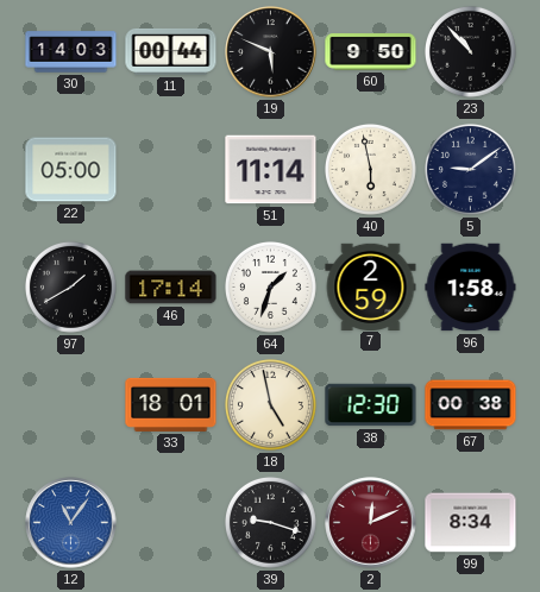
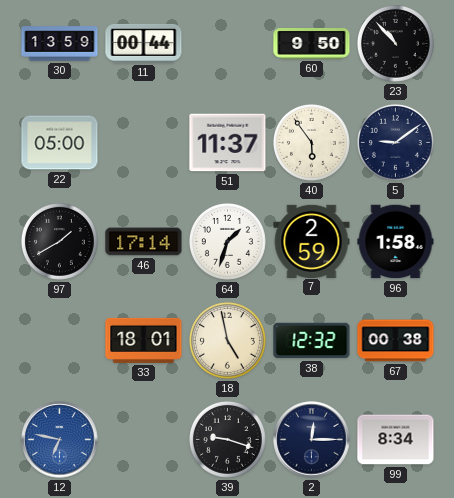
30: 14:03 -> 13:59 (60, 44)
19: 5:49 -> none (271, 52)
51: 11:14 -> 11:37 (228, 143)
40: 5:58 -> 5:54 (311, 142)
38: 12:30 -> 12:32 (312, 341)
12: 11:06 -> 6:47 (60, 440)
2: 12:11 -> 12:15 (312, 440)
2 dial: burgundy -> navy (312, 440)
